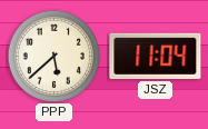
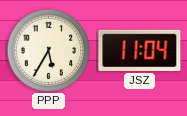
PPP: 5:38 -> 5:35 (48, 50)
